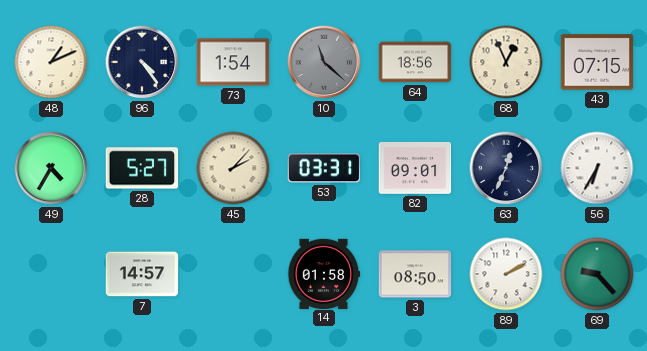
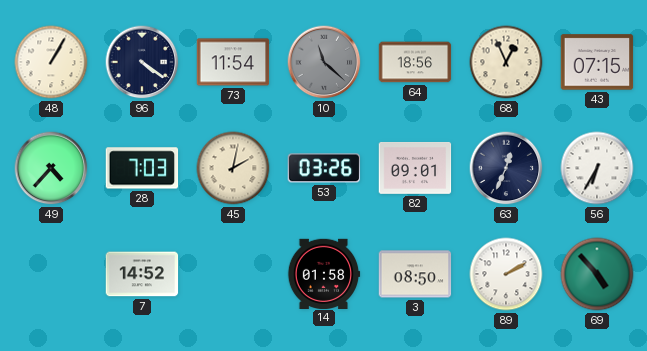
48: 1:11 -> 1:05 (51, 62)
96: 4:24 -> 4:21 (142, 62)
73: 1:54 -> 11:54 (233, 62)
49: 4:35 -> 4:37 (51, 168)
28: 5:27 -> 7:03 (142, 168)
45: 2:07 -> 2:02 (233, 168)
53: 03:31 -> 03:26 (324, 168)
7: 14:57 -> 14:52 (142, 274)
69: 9:23 -> 4:53 (597, 274)
